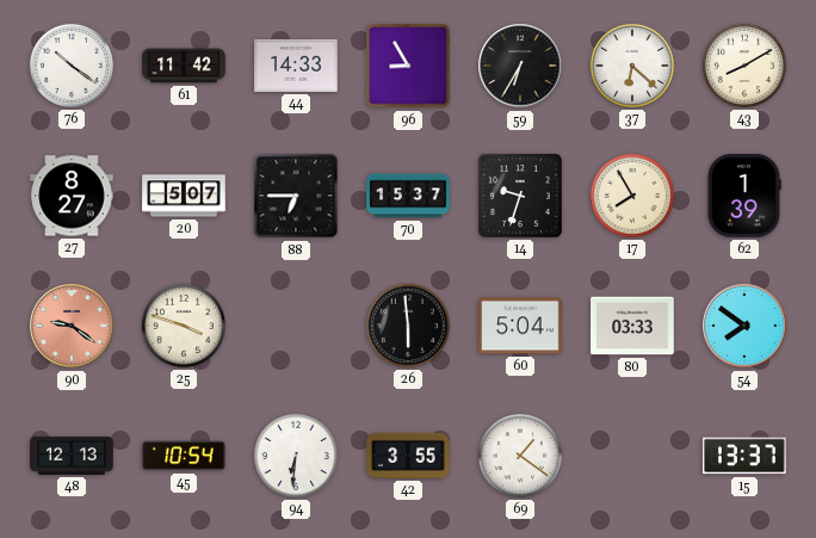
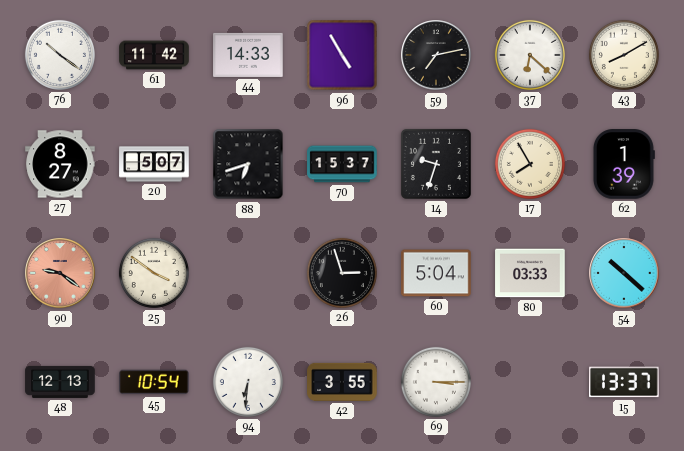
96: 8:55 -> 4:55 (342, 55)
59: 6:35 -> 7:13 (436, 55)
88: 6:45 -> 6:42 (248, 164)
25: 3:48 -> 3:51 (154, 273)
26: 5:59 -> 2:57 (342, 273)
54: 7:51 -> 10:22 (624, 273)
69: 1:21 -> 3:15 (436, 382)
